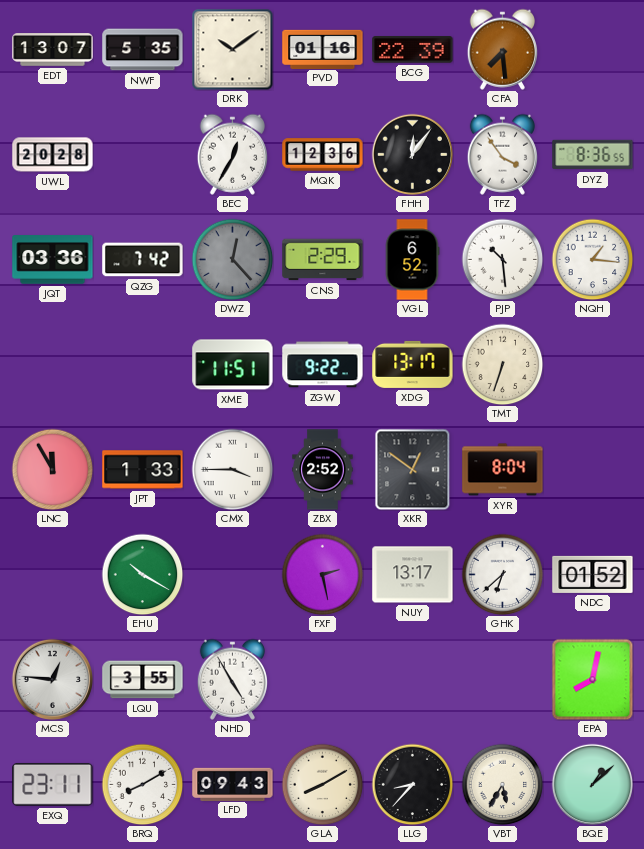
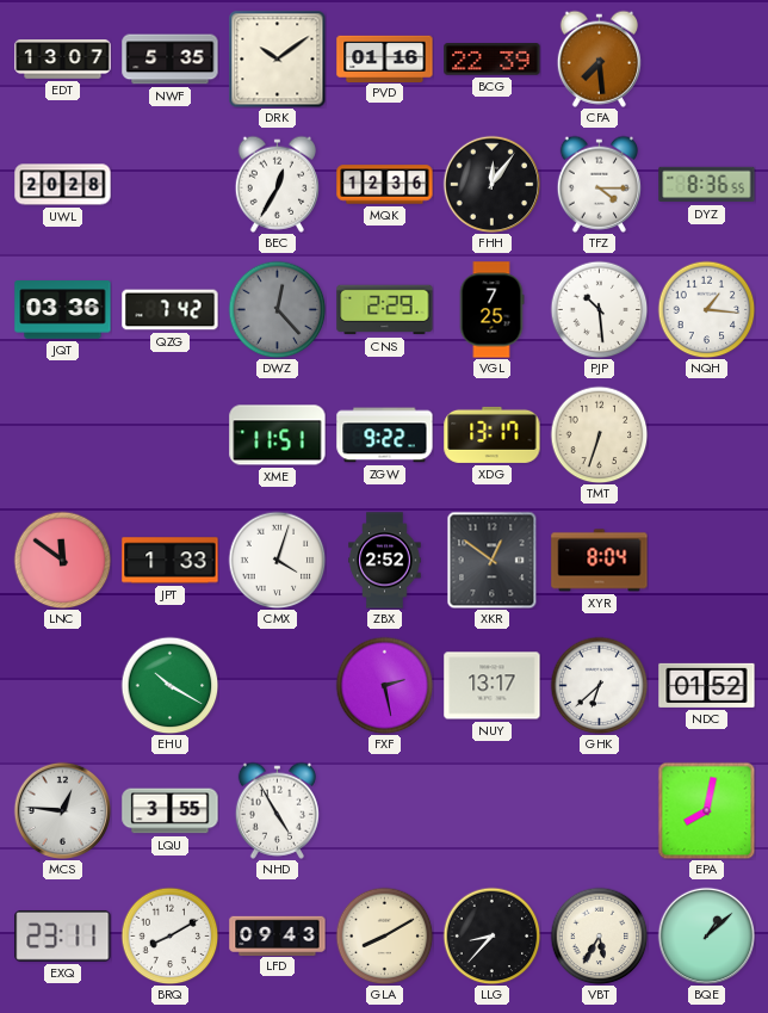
TFZ: 3:54 -> 4:15 (599, 184)
VGL: 6:52 -> 7:25 (491, 310)
LNC: 11:55 -> 11:51 (62, 560)
CMX: 3:45 -> 4:03 (277, 560)
